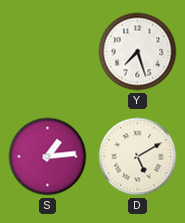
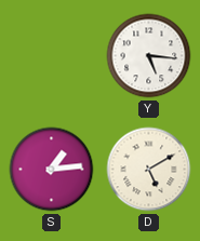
Y: 7:27 -> 5:16 (149, 56)
